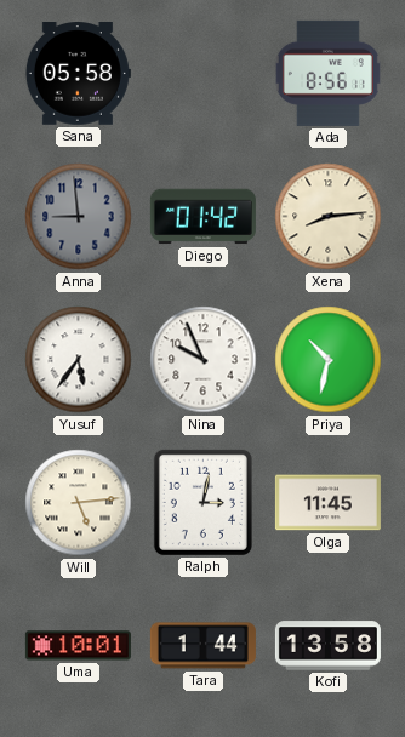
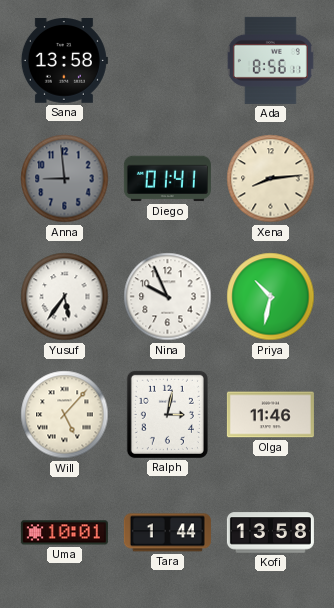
Sana: 05:58 -> 13:58 (64, 61)
Diego: 01:42 -> 01:41 (167, 179)
Will: 5:14 -> 5:07 (65, 415)
Olga: 11:45 -> 11:46 (270, 415)
